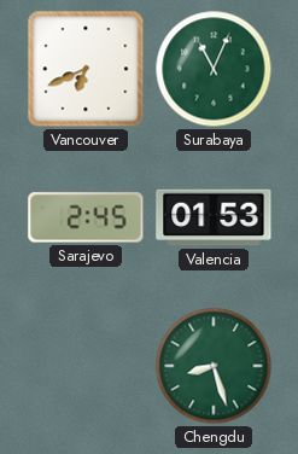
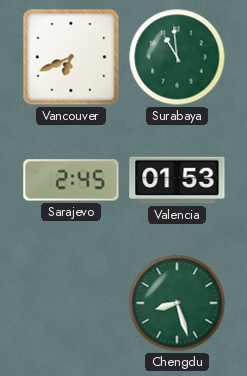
Surabaya: 11:04 -> 10:59 (177, 57)
